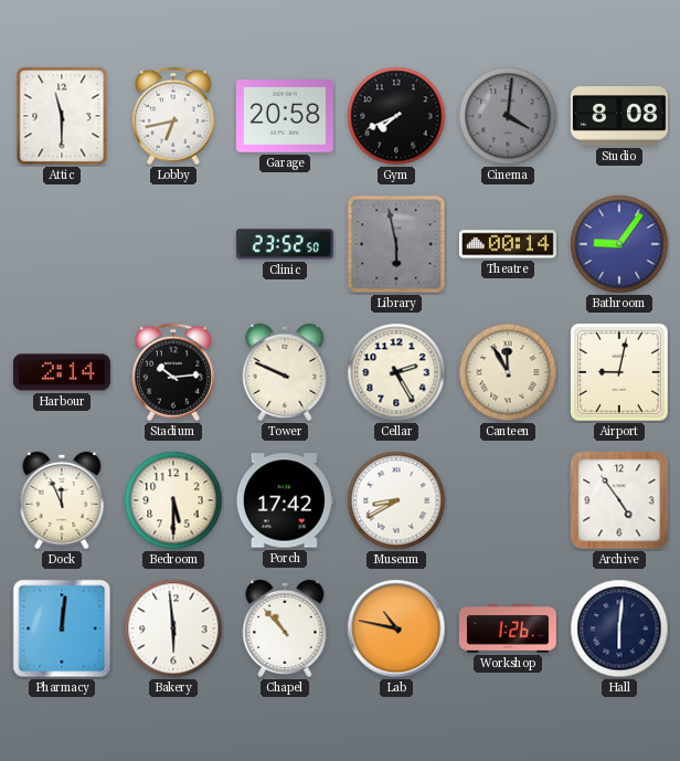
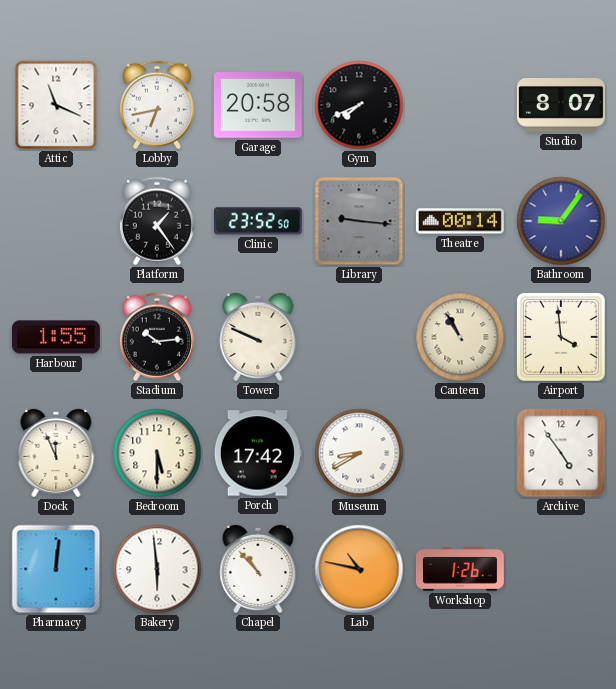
Attic: 11:30 -> 11:19 (56, 105)
Cinema: 4:01 -> none (508, 116)
Studio: 8:08 -> 8:07 (561, 106)
Platform: none -> 1:24 (157, 221)
Library: 5:58 -> 9:16 (359, 221)
Harbour: 2:14 -> 1:55 (56, 337)
Cellar: 2:25 -> none (396, 372)
Canteen: 11:55 -> 10:55 (460, 337)
Airport: 9:02 -> 3:59 (561, 337)
Hall: 6:01 -> none (619, 628)
